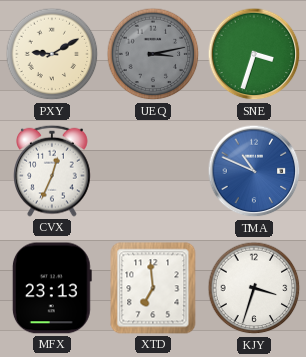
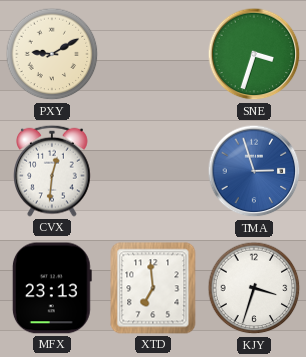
UEQ: 3:13 -> none (153, 54)
CVX: 12:34 -> 12:31 (52, 171)
TMA: 10:49 -> 2:57 (254, 171)
